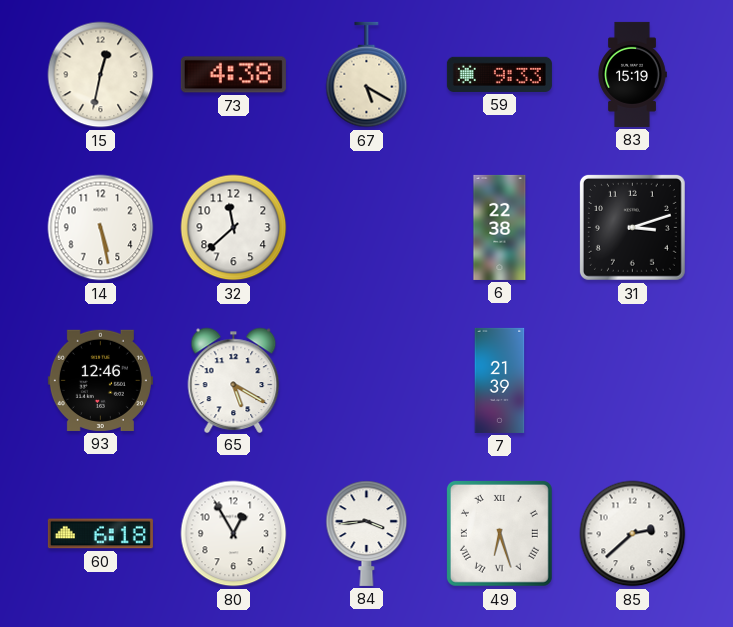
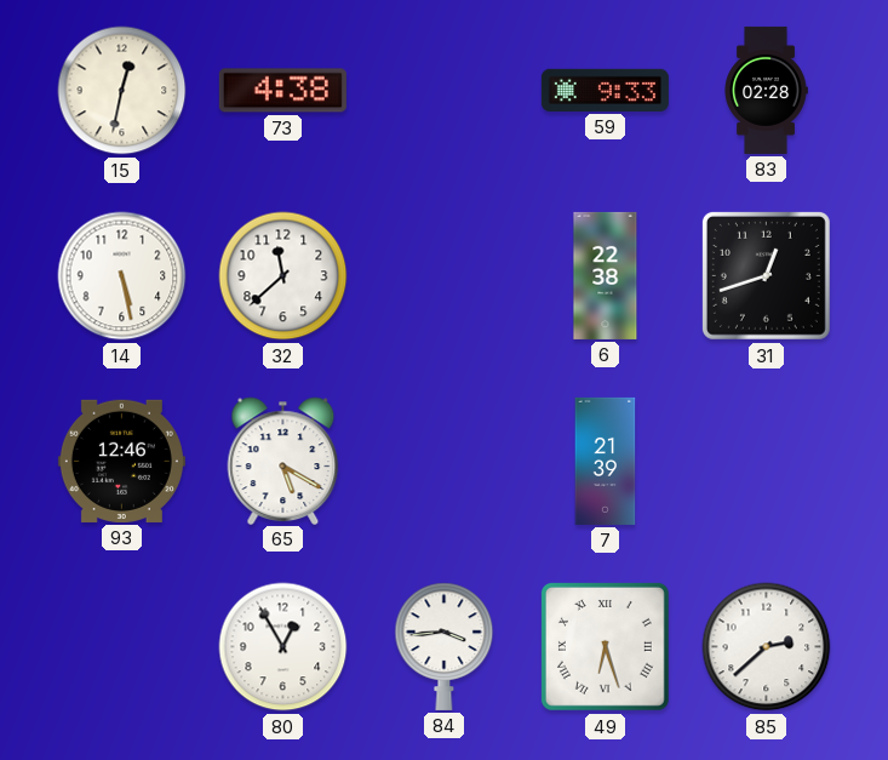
67: 5:20 -> none (367, 75)
83: 15:19 -> 02:28 (766, 90)
31: 3:12 -> 12:42 (766, 275)
60: 6:18 -> none (100, 534)
